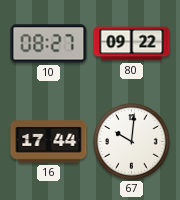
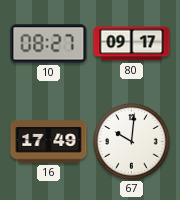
80: 09:22 -> 09:17 (132, 44)
16: 17:44 -> 17:49 (49, 142)
